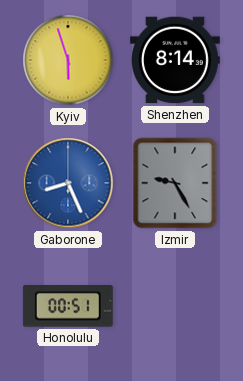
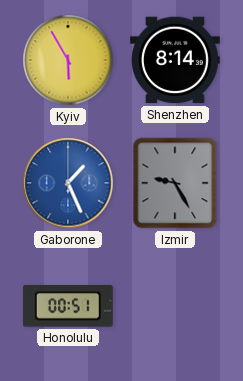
Kyiv: 5:57 -> 5:55 (68, 60)
Gaborone: 8:26 -> 1:26 (68, 183)
